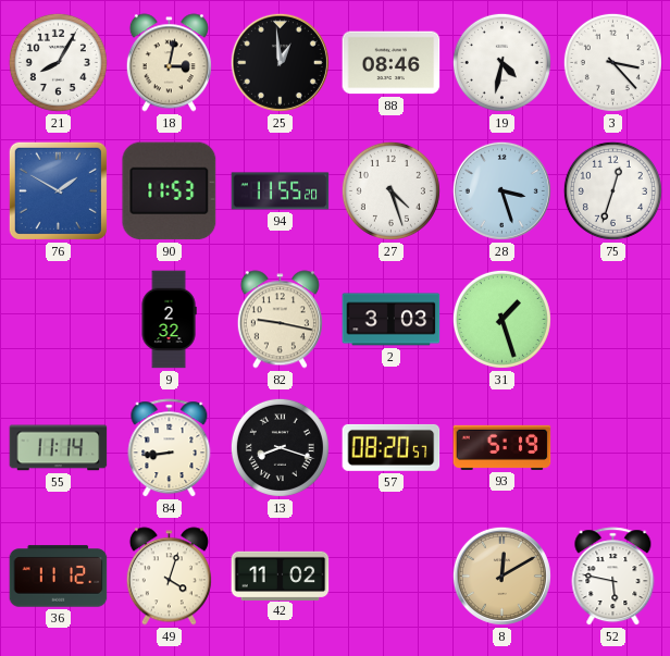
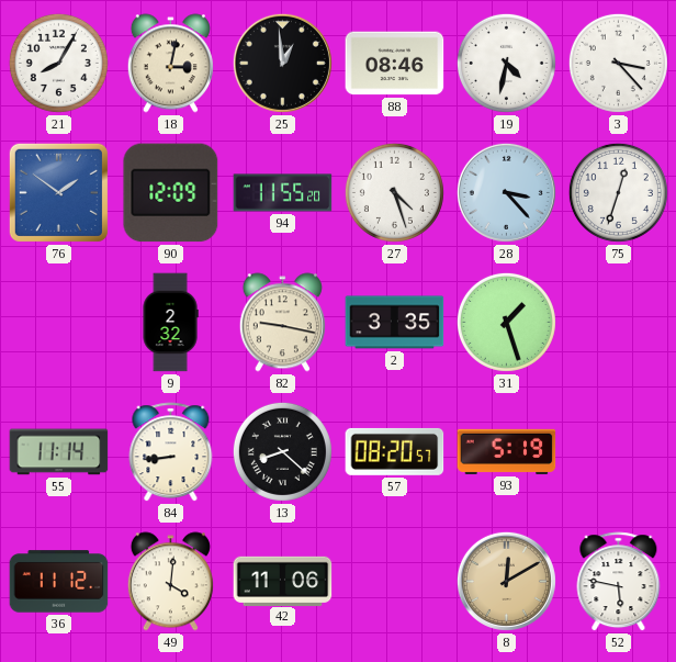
76: 1:50 -> 1:51 (58, 192)
90: 11:53 -> 12:09 (171, 193)
28: 3:27 -> 3:23 (506, 192)
2: 3:03 -> 3:35 (395, 323)
13: 8:18 -> 8:22 (282, 451)
49: 4:03 -> 4:01 (170, 582)
42: 11:02 -> 11:06 (283, 581)
